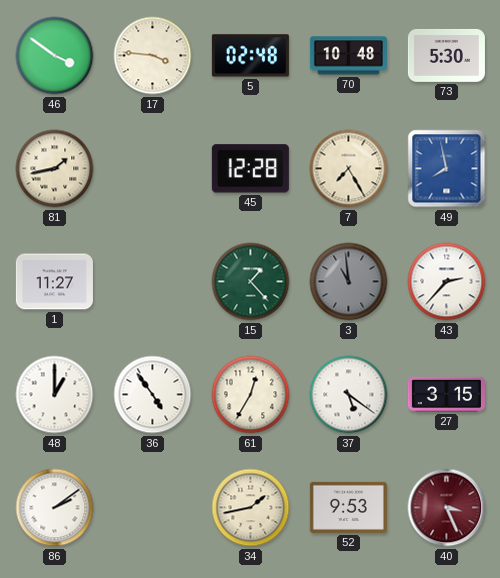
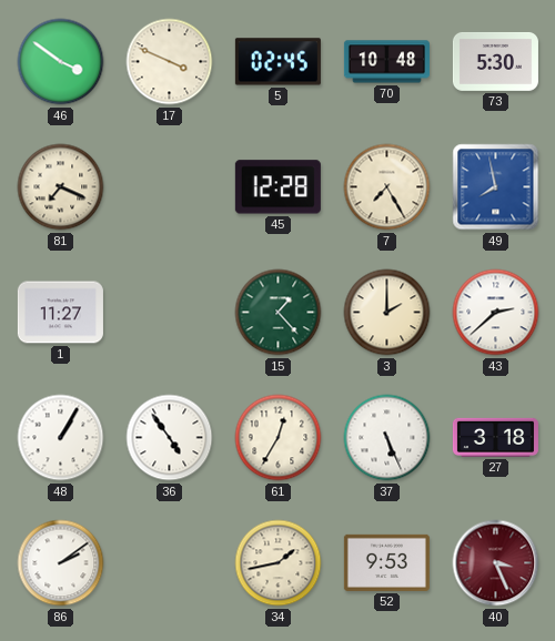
17: 3:46 -> 3:49 (170, 62)
5: 02:48 -> 02:45 (277, 62)
81: 1:43 -> 7:19 (61, 187)
3: 10:59 -> 2:00 (387, 313)
3 dial: grey -> cream (387, 313)
43: 2:37 -> 2:38 (496, 313)
48: 1:00 -> 1:05 (61, 438)
37: 5:21 -> 5:26 (387, 438)
27: 3:15 -> 3:18 (495, 437)
